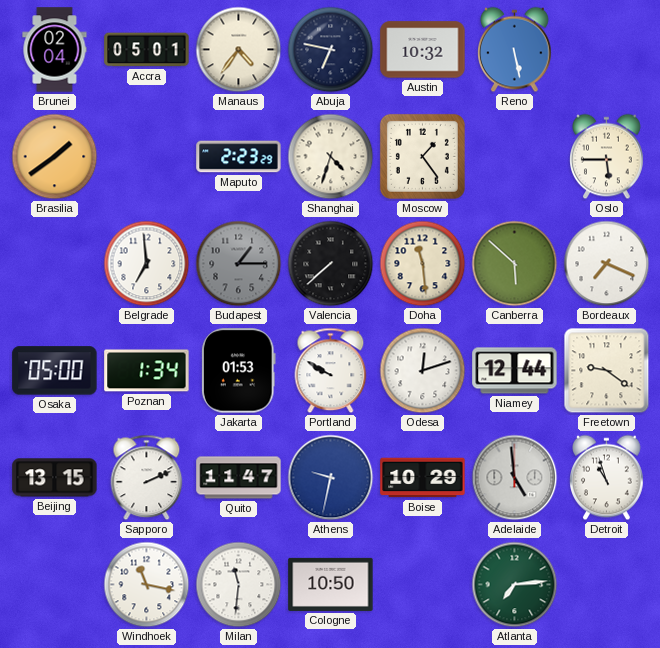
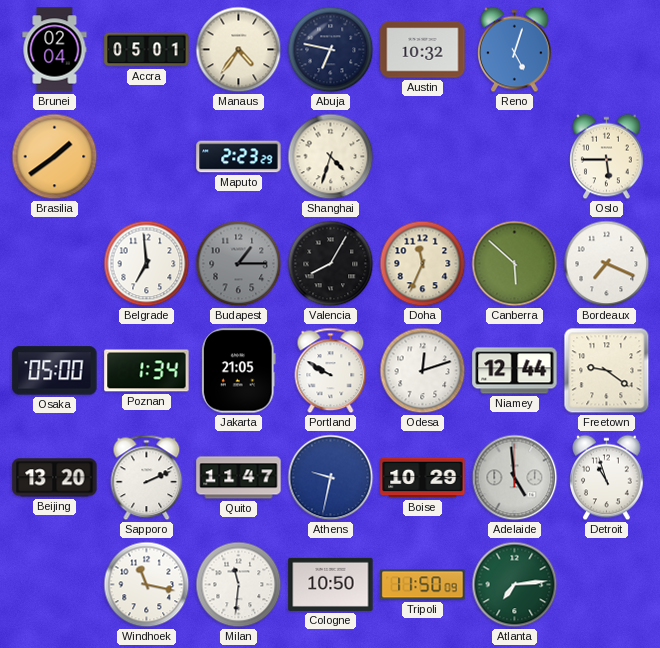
Reno: 5:28 -> 5:03 (515, 50)
Moscow: 1:24 -> none (422, 156)
Valencia: 7:38 -> 8:05 (331, 264)
Doha: 11:29 -> 11:34 (423, 264)
Jakarta: 01:53 -> 21:05 (238, 371)
Beijing: 13:15 -> 13:20 (55, 478)
Tripoli: none -> 11:50 (423, 585)
